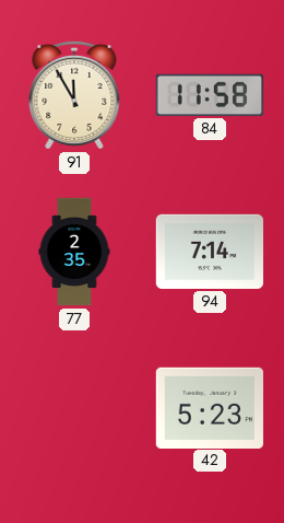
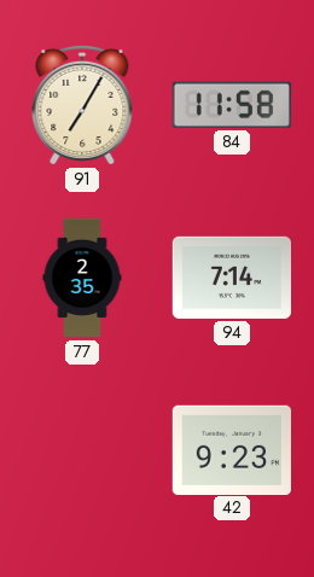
91: 11:55 -> 7:05 (82, 105)
42: 5:23 -> 9:23 (231, 449)
